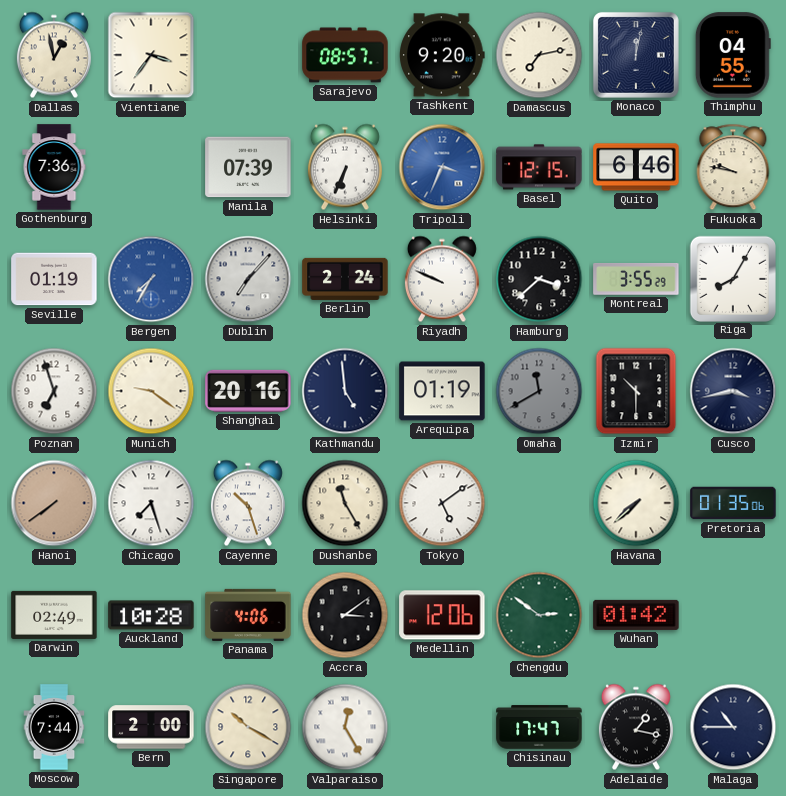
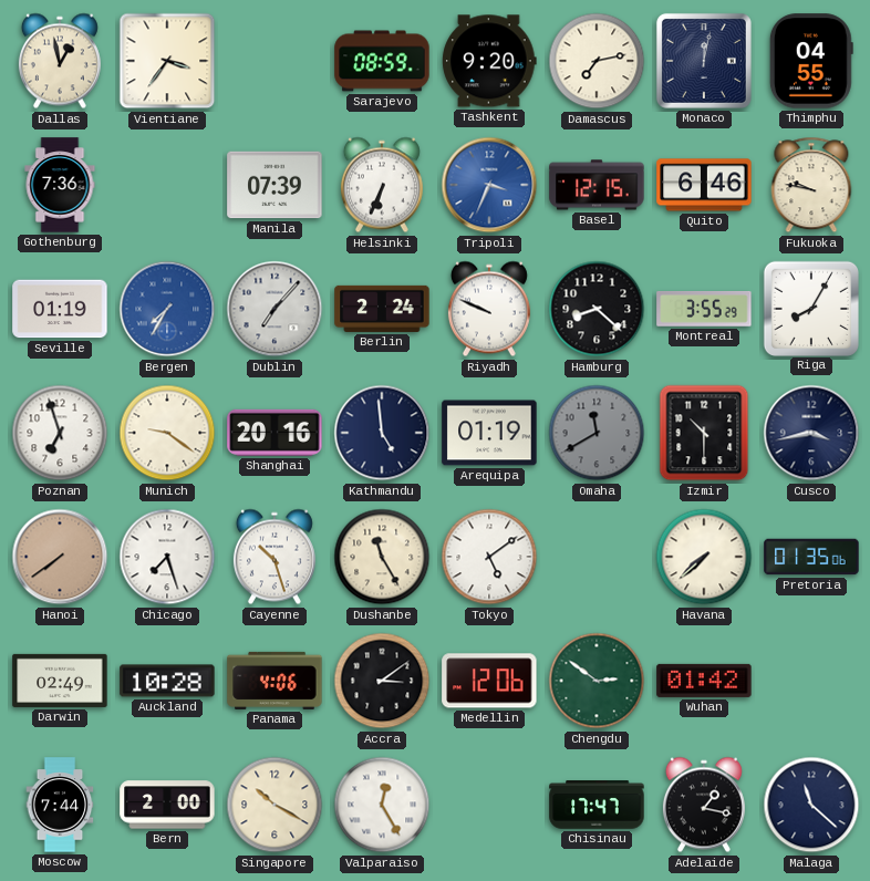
Sarajevo: 08:57 -> 08:59 (382, 61)
Hamburg: 3:38 -> 8:22 (597, 309)
Malaga: 10:45 -> 11:22 (811, 805)
